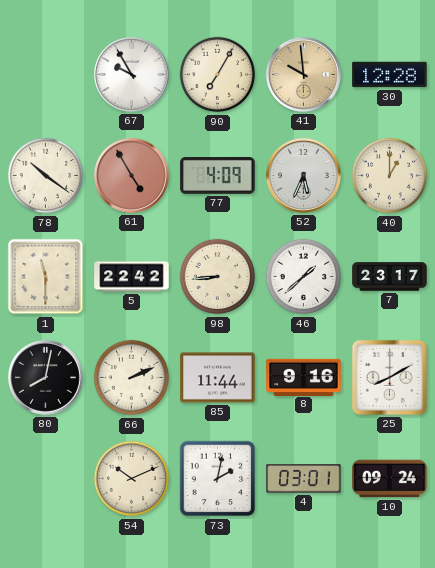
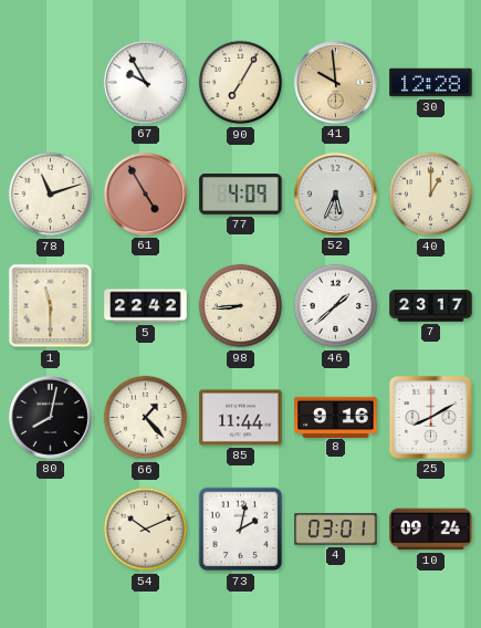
78: 10:21 -> 11:12 (51, 195)
66: 2:11 -> 1:23 (146, 418)
